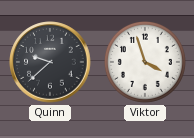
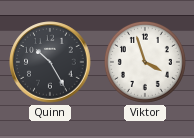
Quinn: 9:38 -> 10:25 (50, 62)
